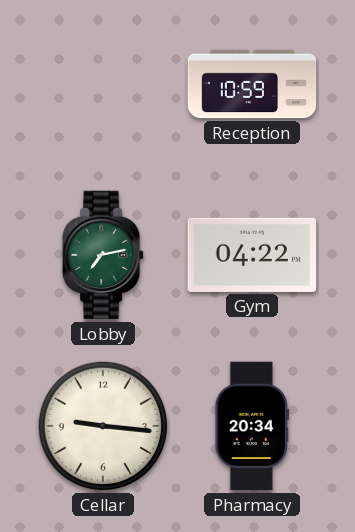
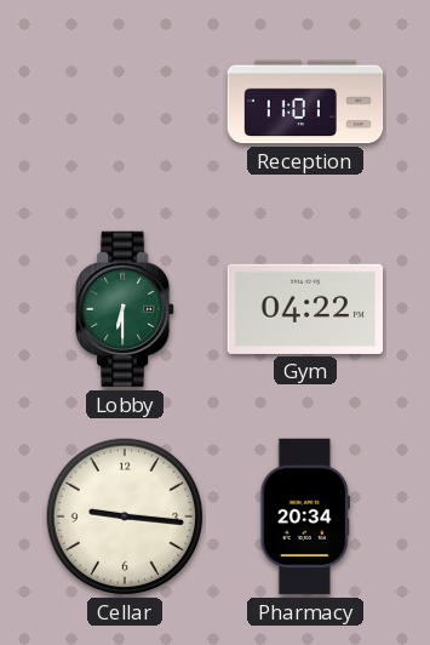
Reception: 10:59 -> 11:01 (305, 102)
Lobby: 7:13 -> 6:30 (125, 309)
